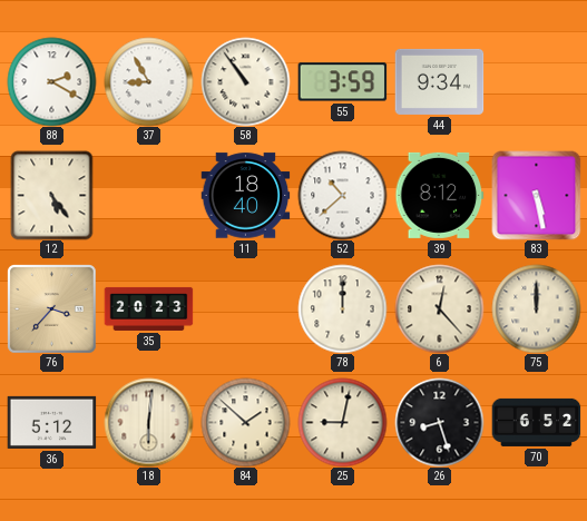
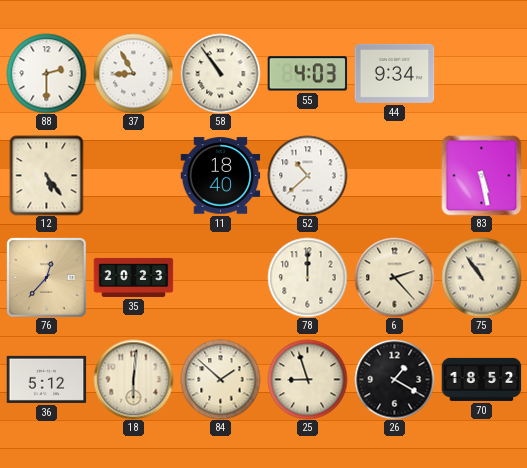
88: 2:20 -> 2:30 (46, 73)
55: 3:59 -> 4:03 (307, 74)
39: 8:12 -> none (439, 195)
76: 3:37 -> 12:37 (46, 277)
6: 12:23 -> 2:23 (394, 277)
75: 12:00 -> 10:54 (481, 277)
25: 9:02 -> 8:57 (307, 379)
26: 8:27 -> 1:20 (394, 379)
70: 6:52 -> 18:52 (481, 379)
